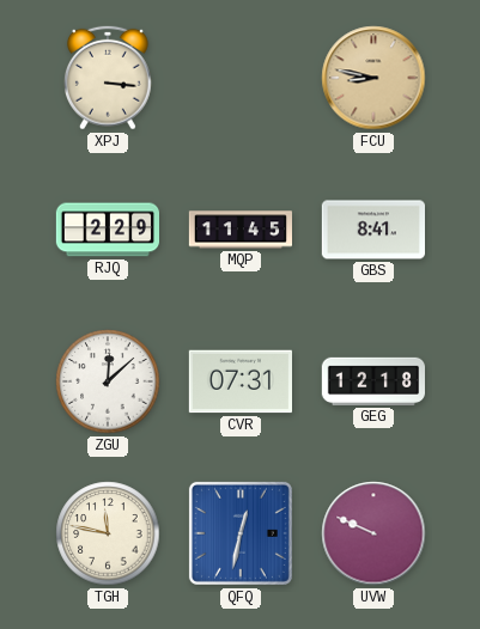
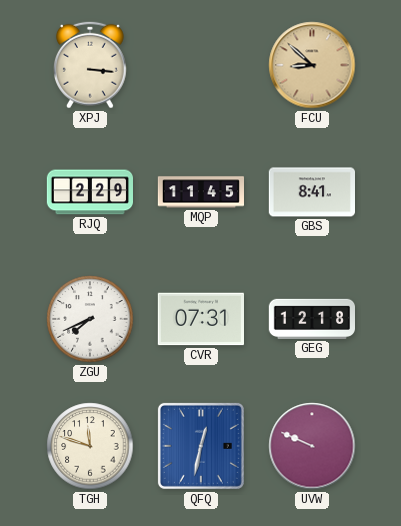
FCU: 8:47 -> 8:52 (312, 65)
ZGU: 12:08 -> 7:41 (90, 319)
TGH: 11:47 -> 11:48 (90, 446)
